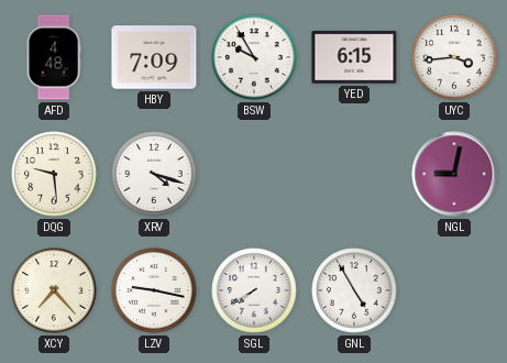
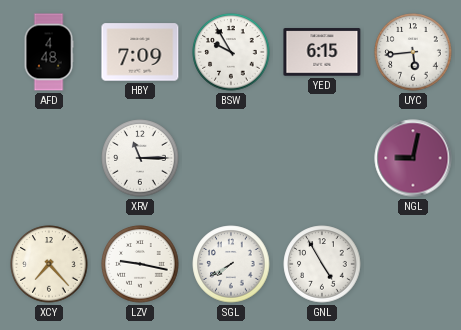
UYC: 3:44 -> 5:44 (413, 52)
DQG: 9:29 -> none (54, 174)
XRV: 4:18 -> 11:15 (140, 158)
